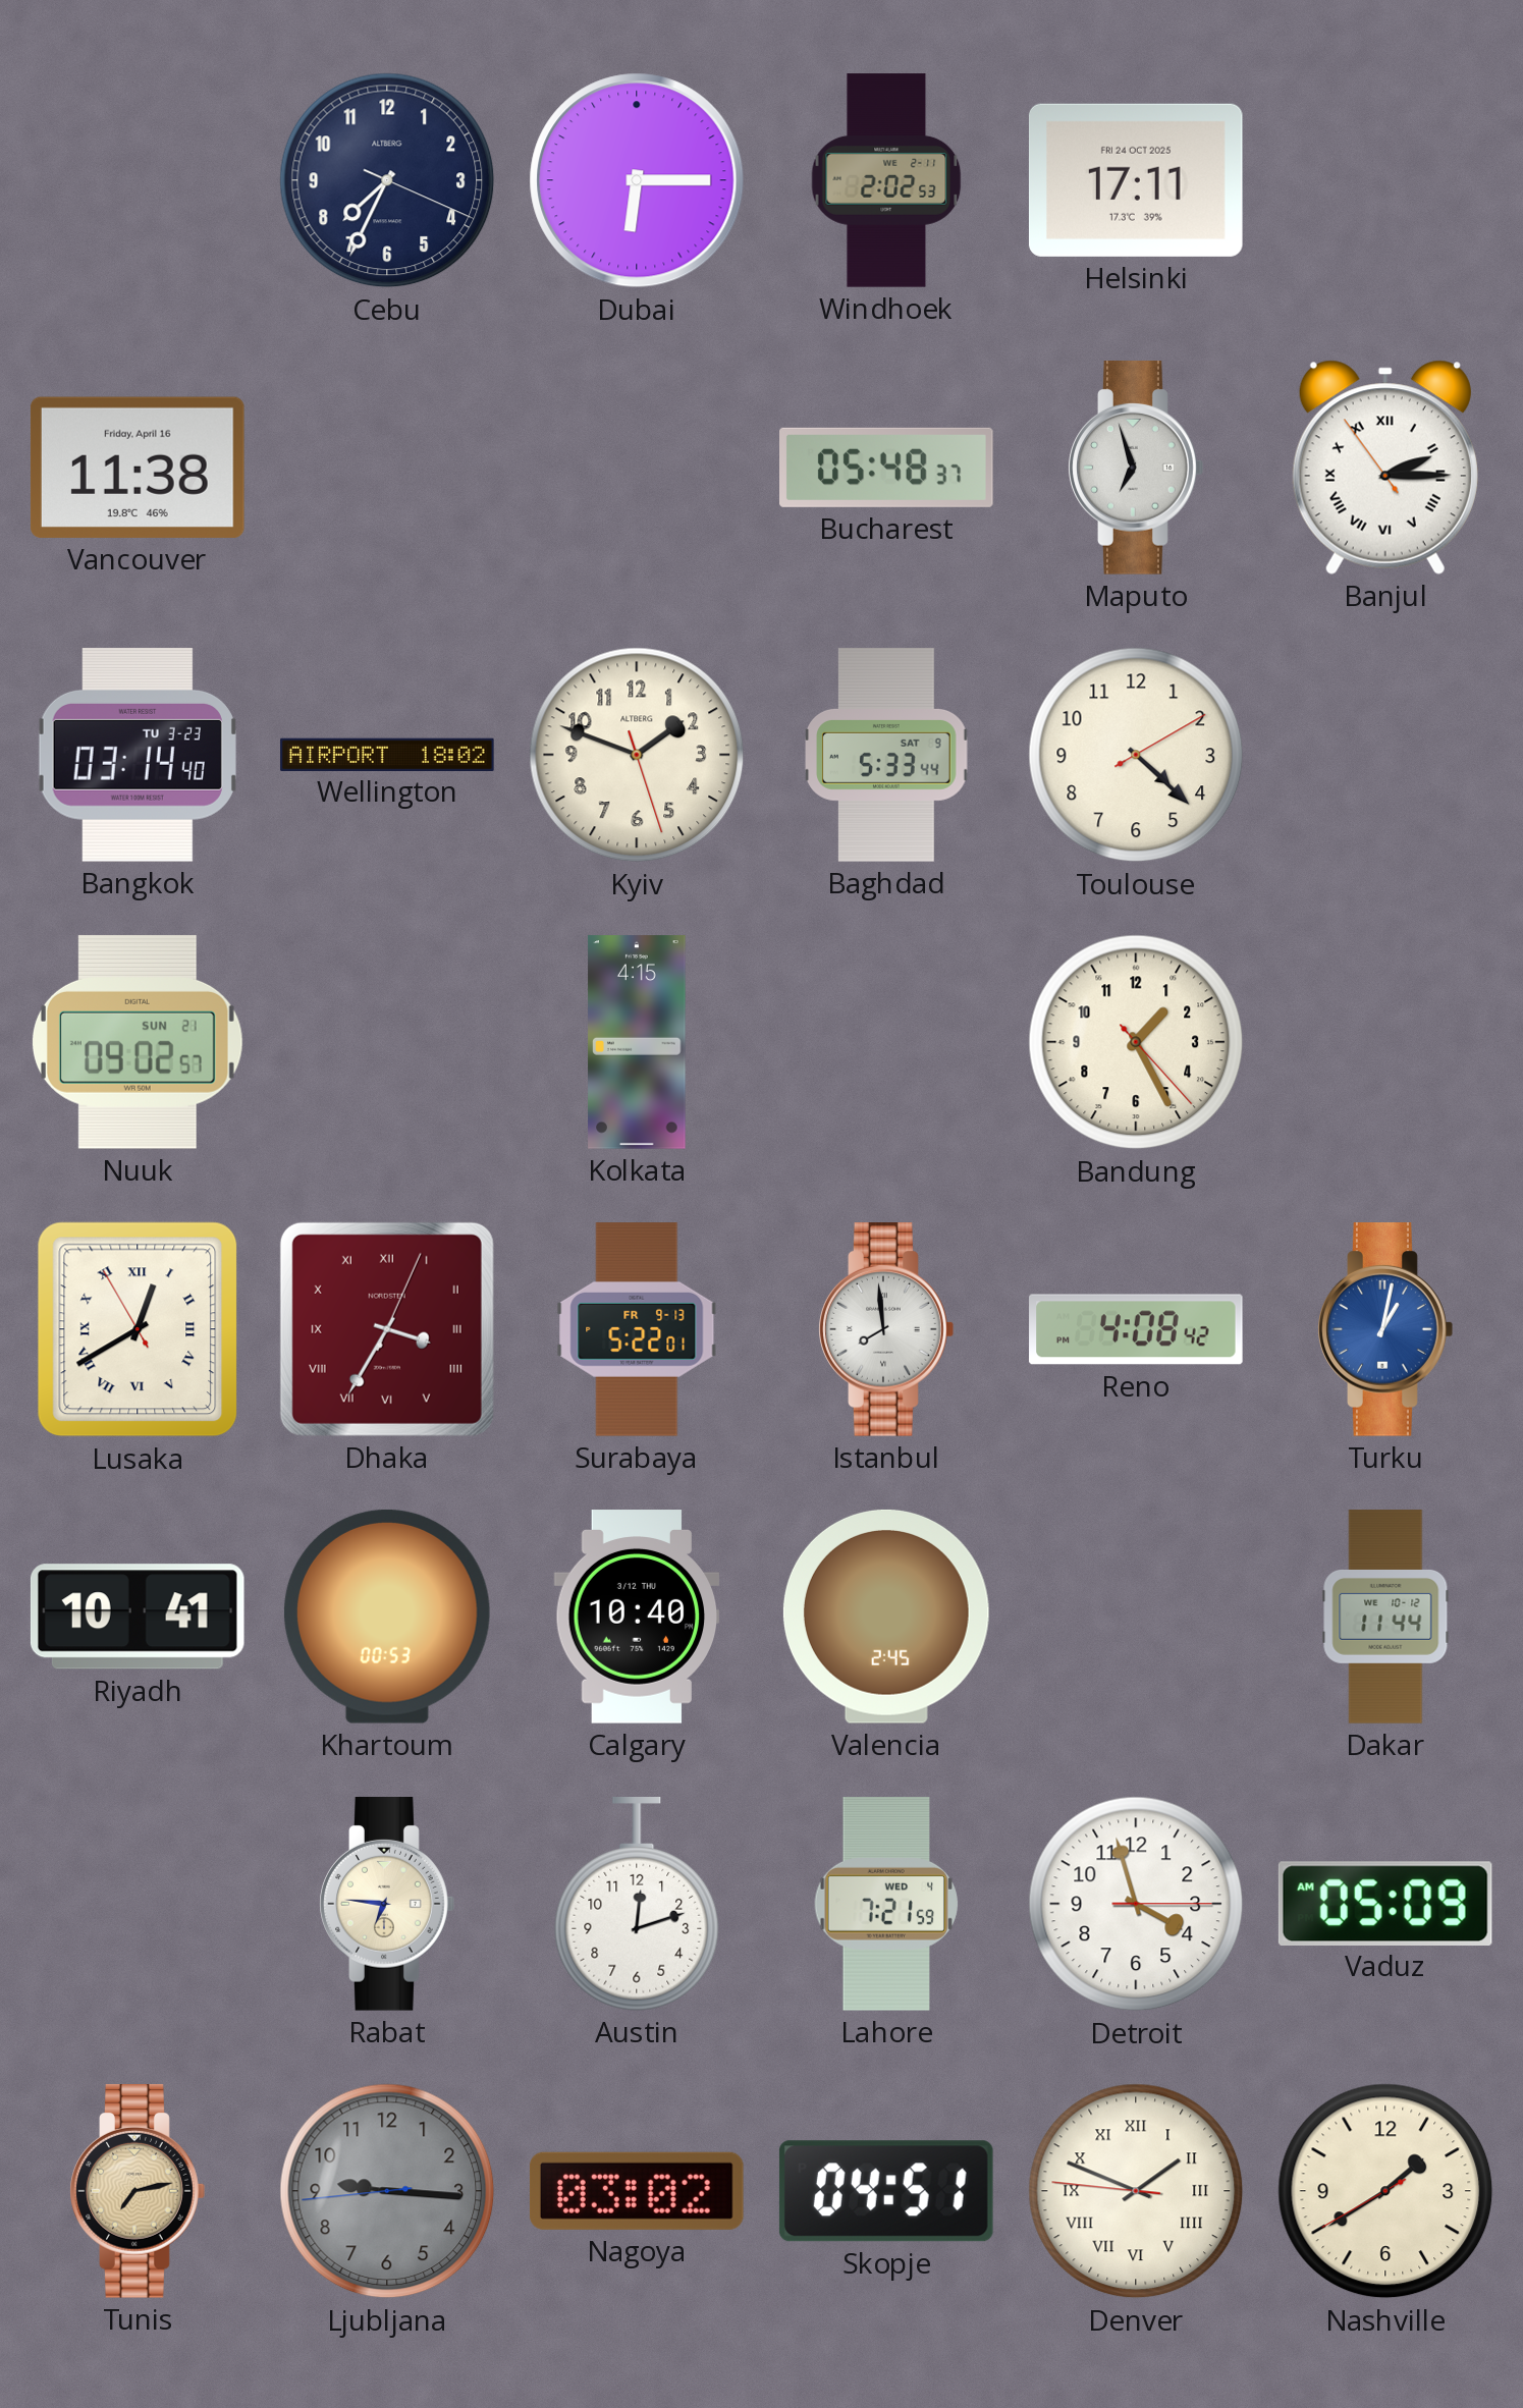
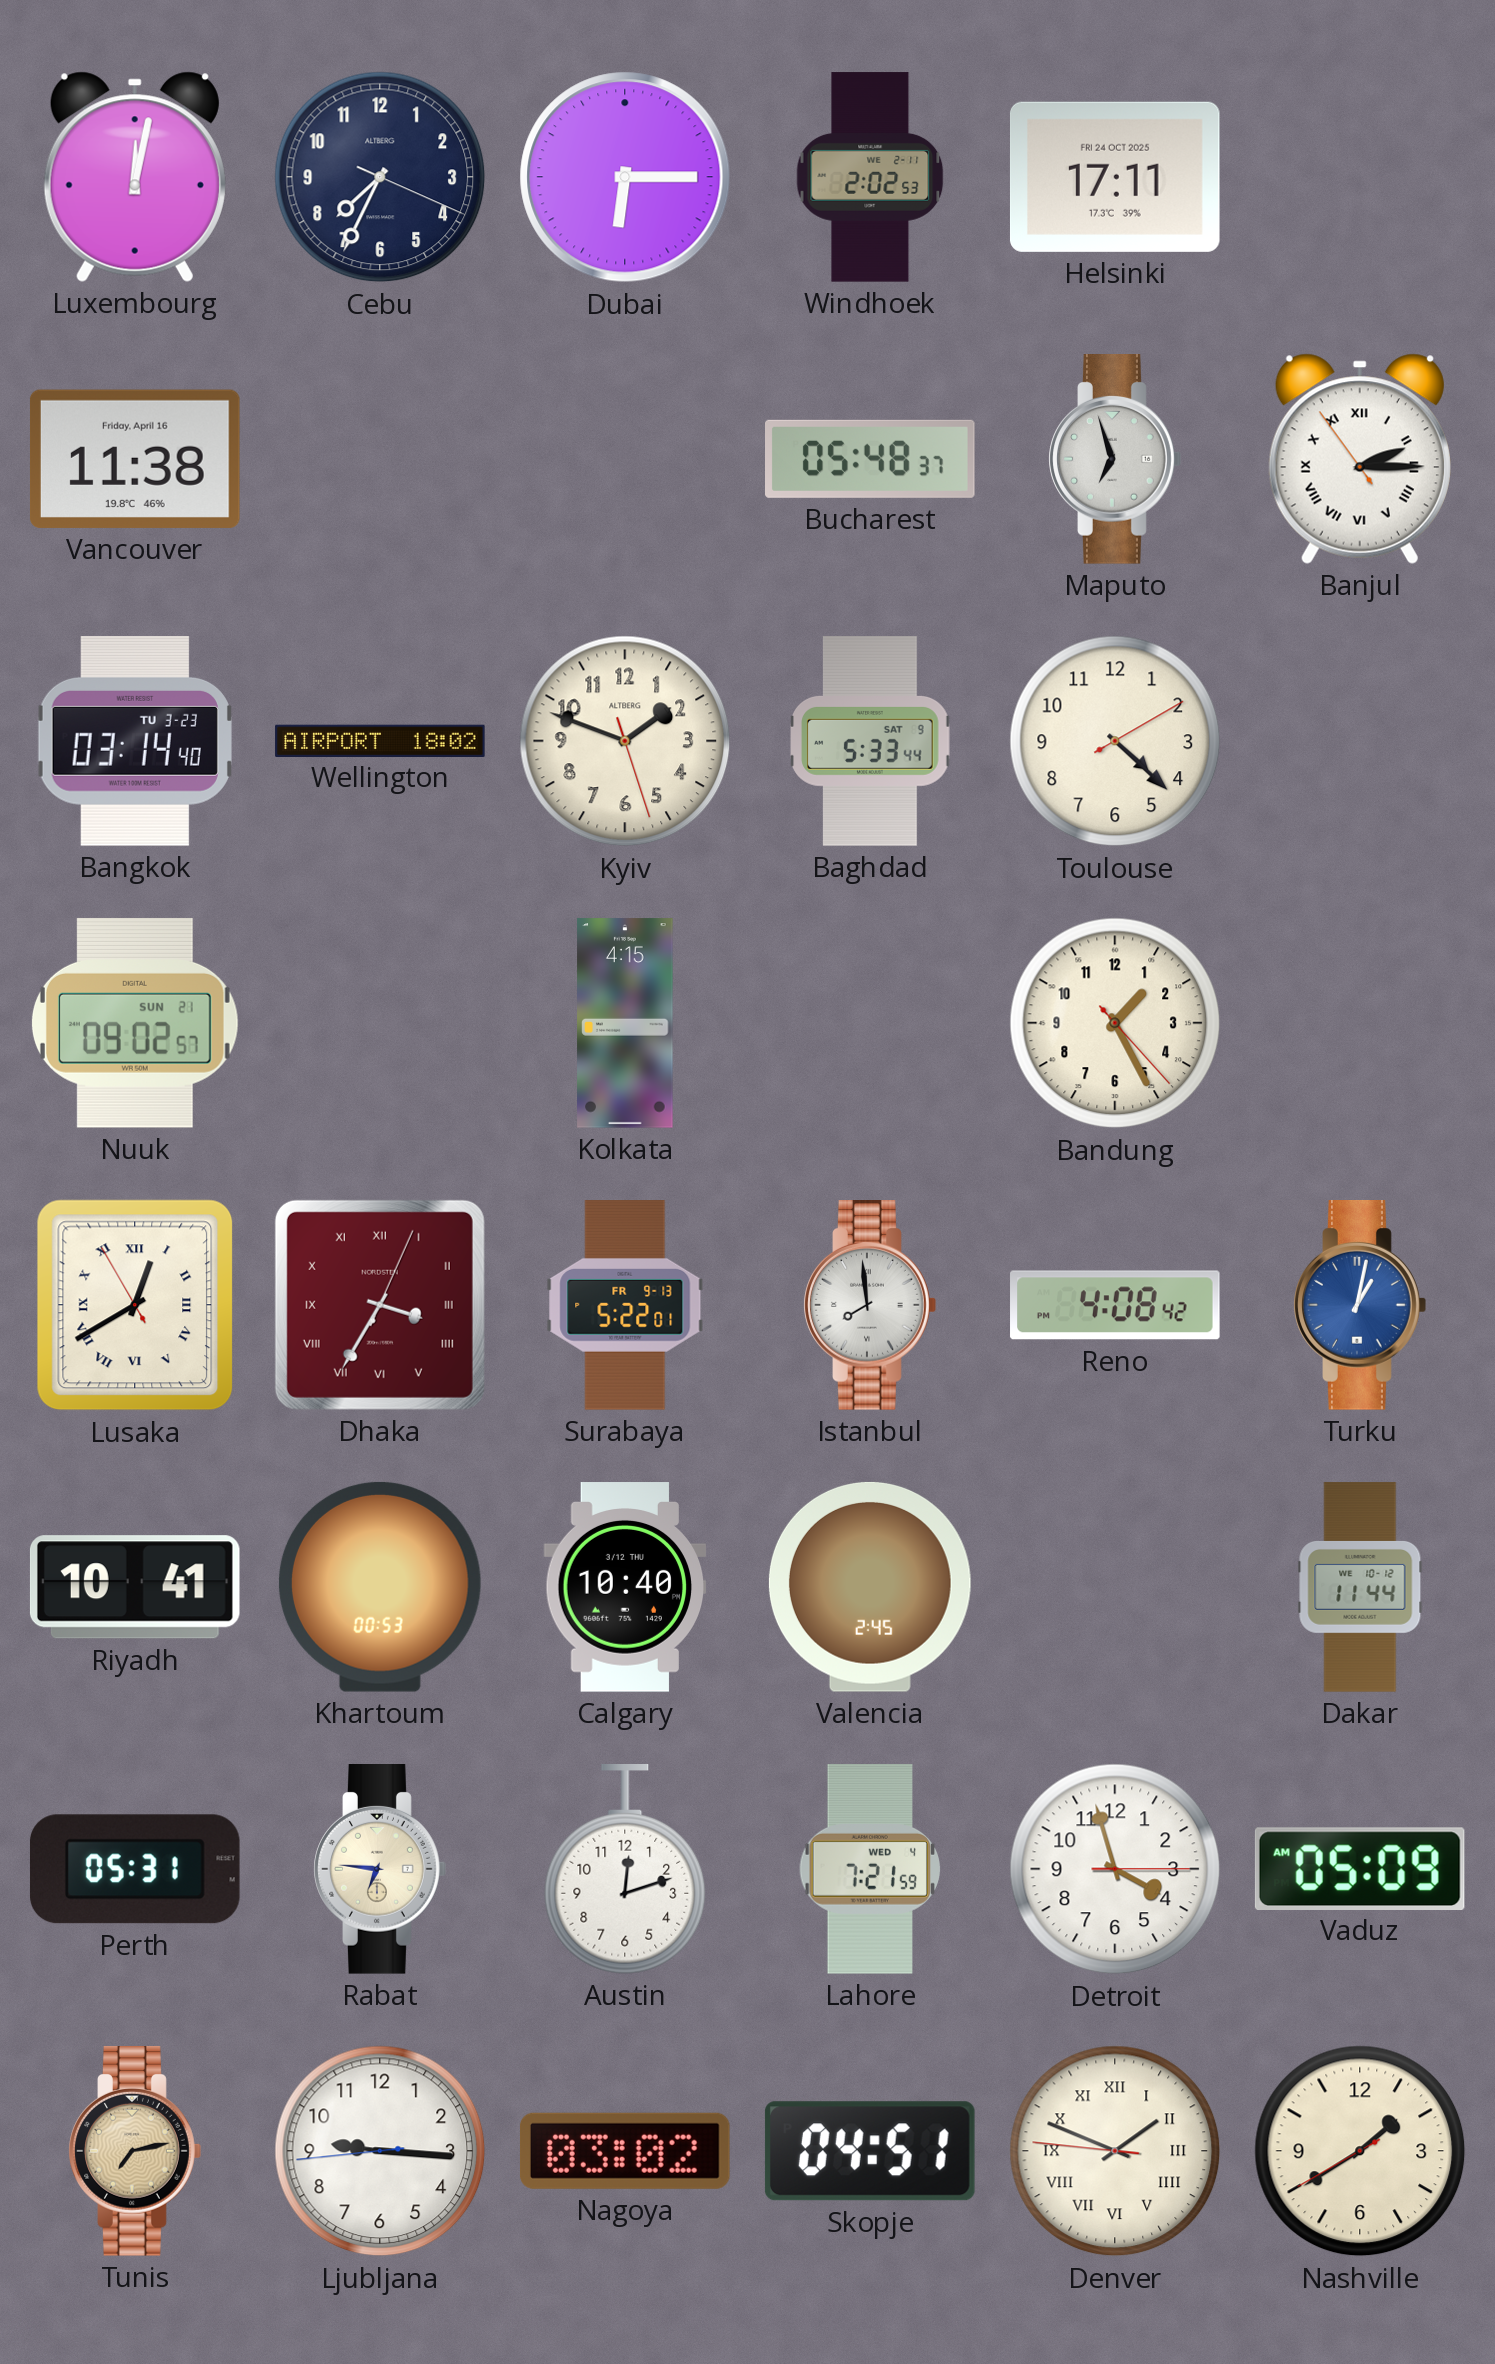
Luxembourg: none -> 12:02 (135, 177)
Perth: none -> 05:31 (135, 1869)
Ljubljana dial: grey -> white (380, 2151)
